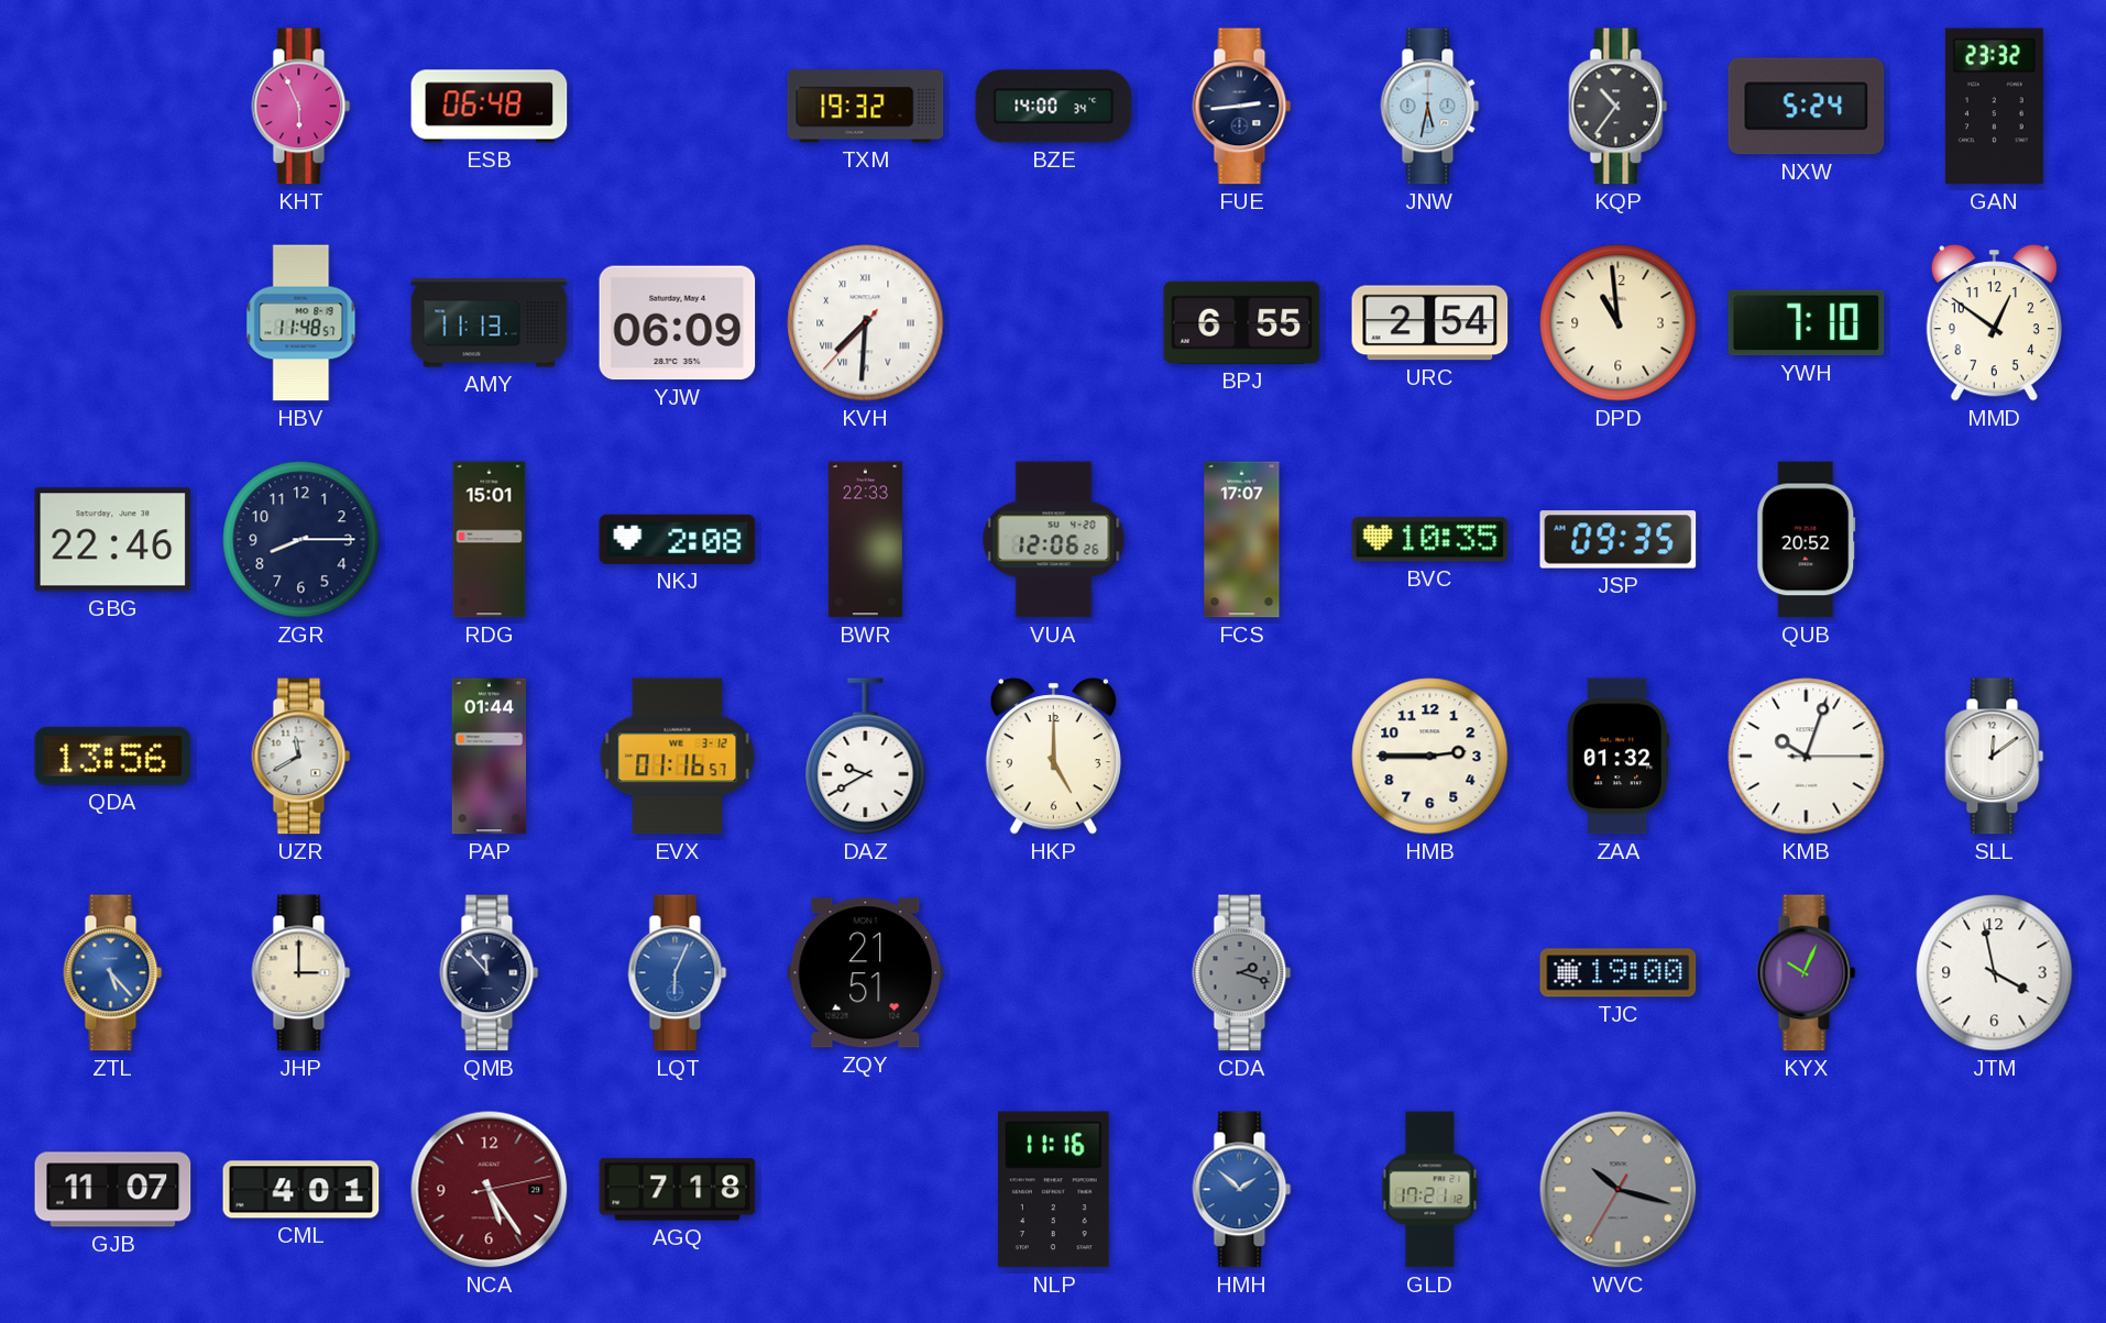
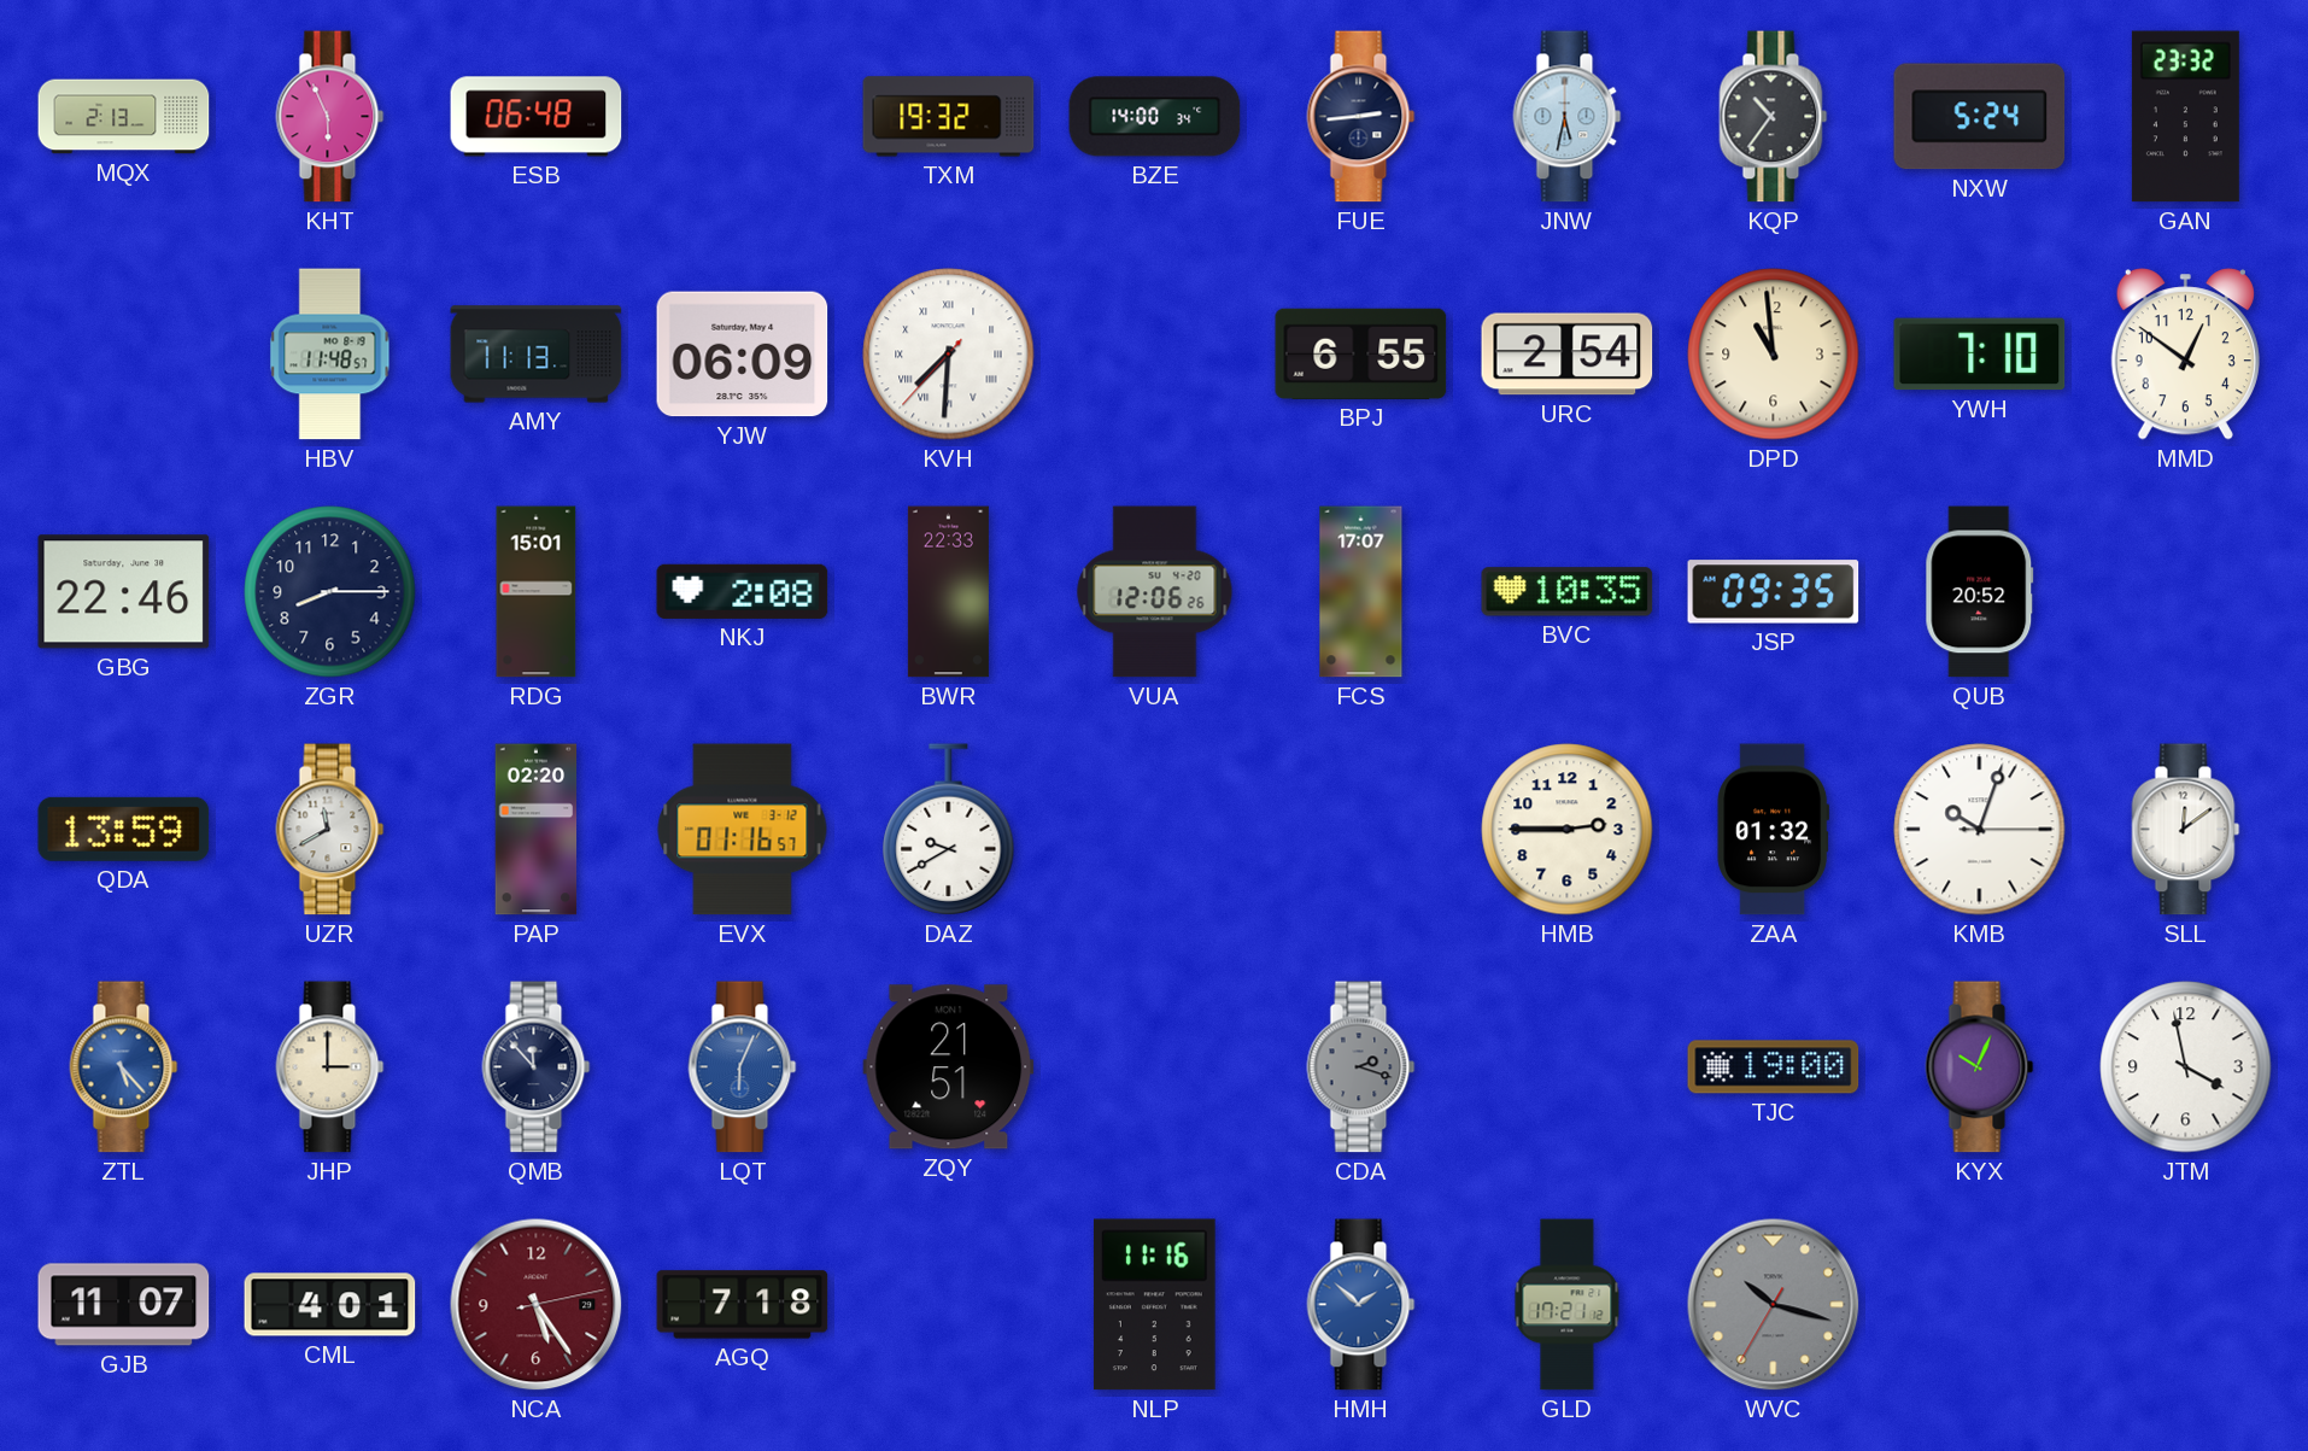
MQX: none -> 2:13 (124, 117)
QDA: 13:56 -> 13:59 (124, 829)
PAP: 01:44 -> 02:20 (537, 830)
HKP: 5:00 -> none (1053, 757)
